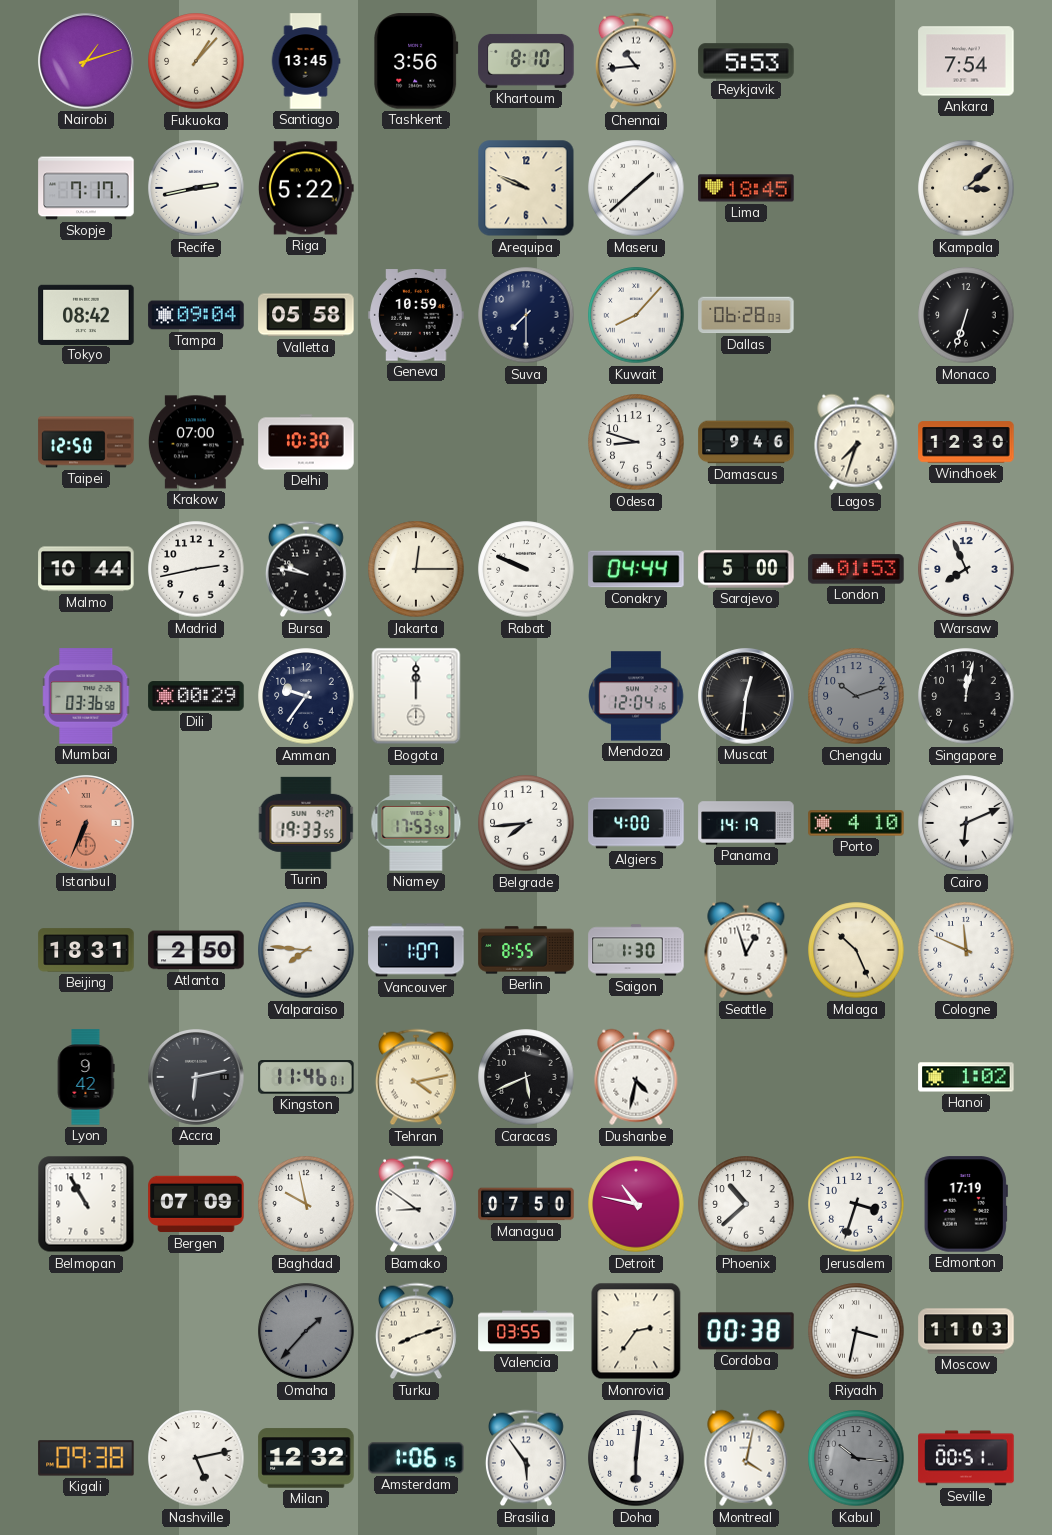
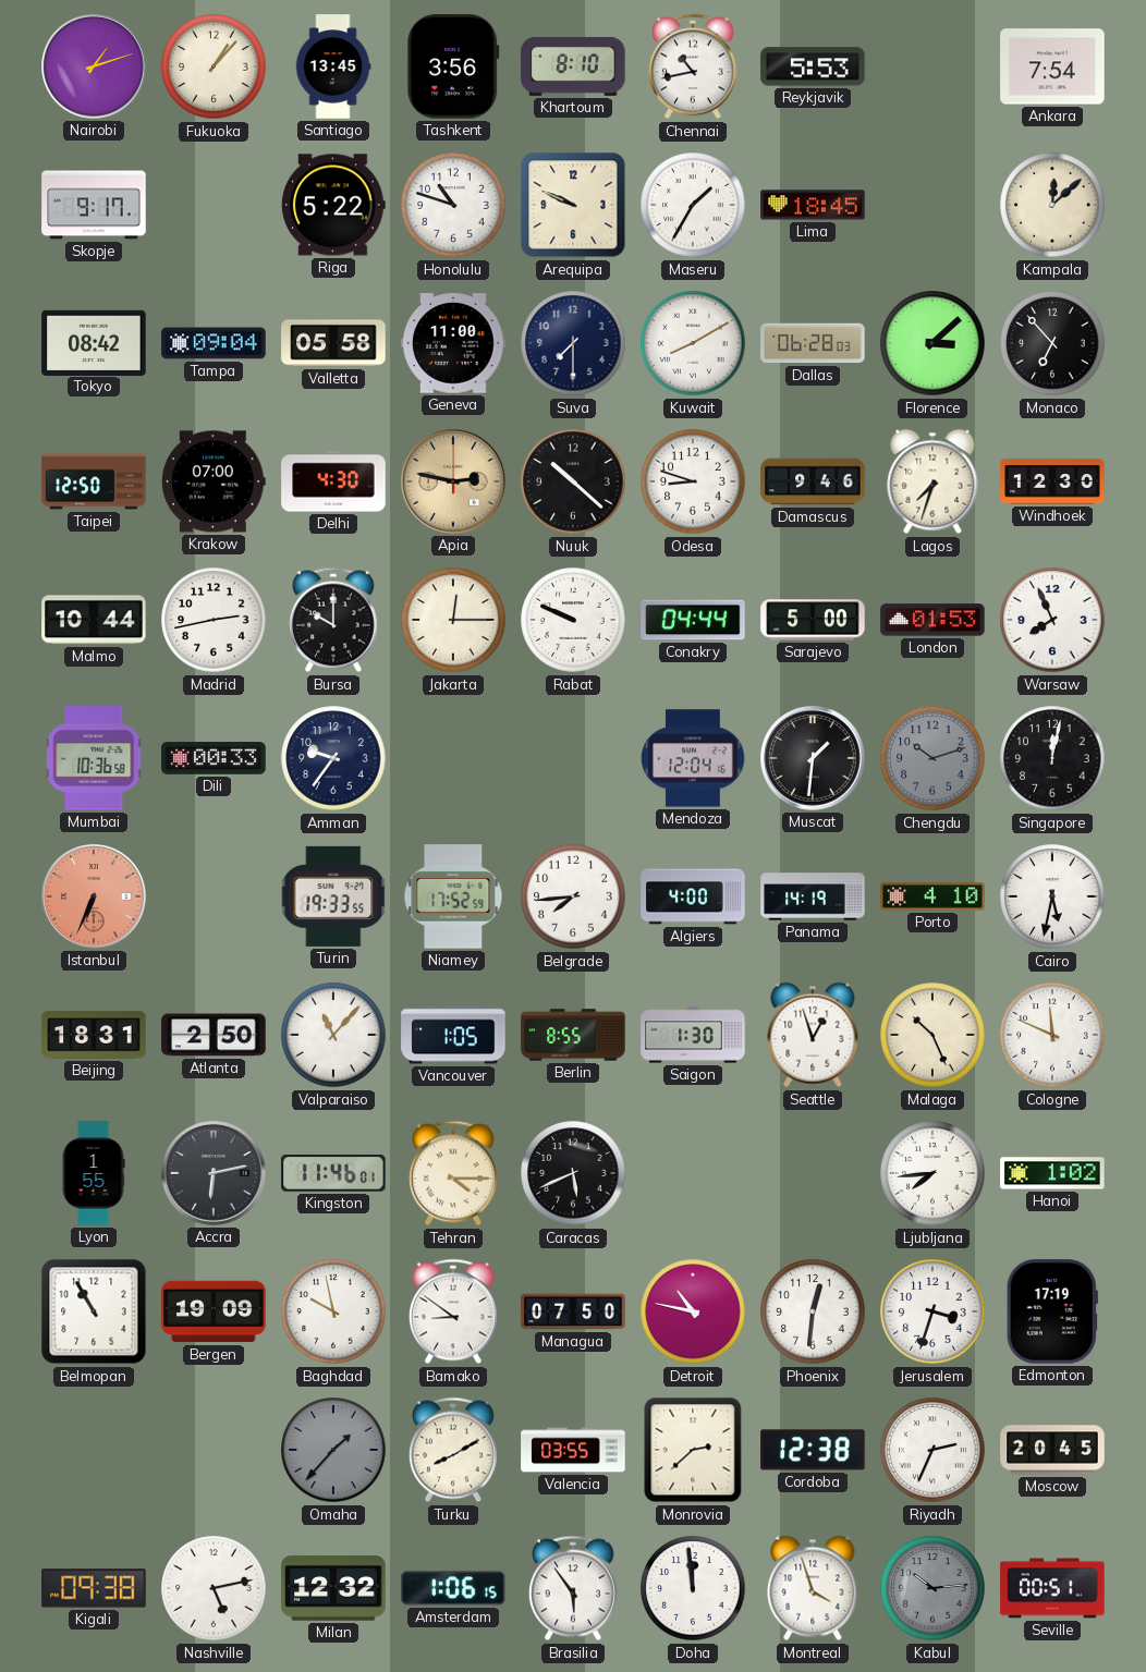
Chennai: 10:44 -> 10:43 (693, 66)
Skopje: 7:17 -> 9:17 (94, 205)
Recife: 2:43 -> none (196, 188)
Honolulu: none -> 10:48 (453, 205)
Maseru: 1:38 -> 1:35 (693, 205)
Kampala: 3:08 -> 12:08 (1052, 205)
Geneva: 10:59 -> 11:00 (453, 343)
Kuwait: 8:07 -> 8:10 (693, 343)
Florence: none -> 3:08 (932, 343)
Monaco: 6:33 -> 6:53 (1052, 343)
Delhi: 10:30 -> 4:30 (333, 481)
Apia: none -> 2:47 (453, 481)
Nuuk: none -> 10:22 (573, 481)
Bursa: 9:47 -> 10:00 (333, 620)
Mumbai: 03:36 -> 10:36 (95, 758)
Dili: 00:29 -> 00:33 (214, 758)
Bogota: 12:00 -> none (416, 696)
Muscat: 12:31 -> 1:31 (813, 758)
Niamey: 17:53 -> 17:52 (453, 896)
Cairo: 6:11 -> 5:32 (1052, 896)
Valparaiso: 7:46 -> 11:07 (333, 1035)
Vancouver: 1:07 -> 1:05 (453, 1035)
Lyon: 9:42 -> 1:55 (94, 1173)
Tehran: 4:13 -> 4:15 (453, 1173)
Dushanbe: 4:32 -> none (636, 1077)
Ljubljana: none -> 7:44 (932, 1173)
Bergen: 07:09 -> 19:09 (214, 1311)
Phoenix: 10:38 -> 12:31 (813, 1311)
Turku: 8:12 -> 8:10 (453, 1450)
Monrovia: 2:36 -> 2:38 (693, 1450)
Cordoba: 00:38 -> 12:38 (813, 1450)
Riyadh: 3:32 -> 2:34 (932, 1450)
Moscow: 11:03 -> 20:45 (1052, 1450)
Doha: 6:01 -> 11:59 (693, 1588)
Montreal: 4:02 -> 3:57 (813, 1588)
Kabul: 10:16 -> 10:14 (932, 1588)
